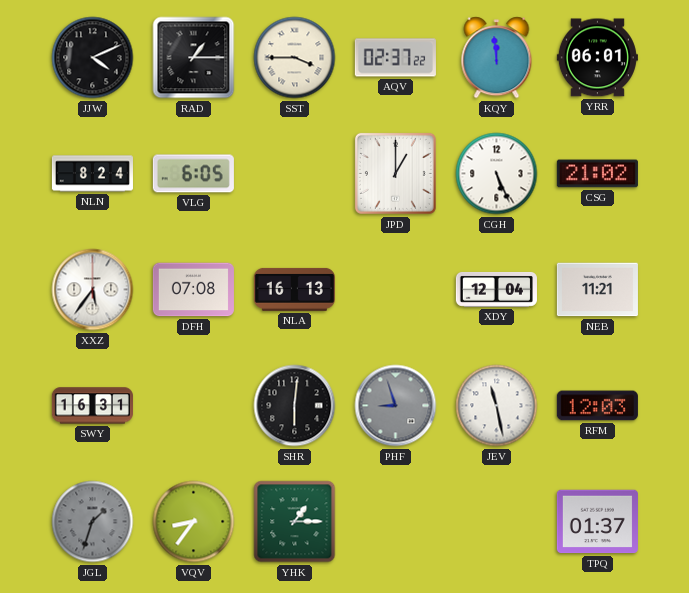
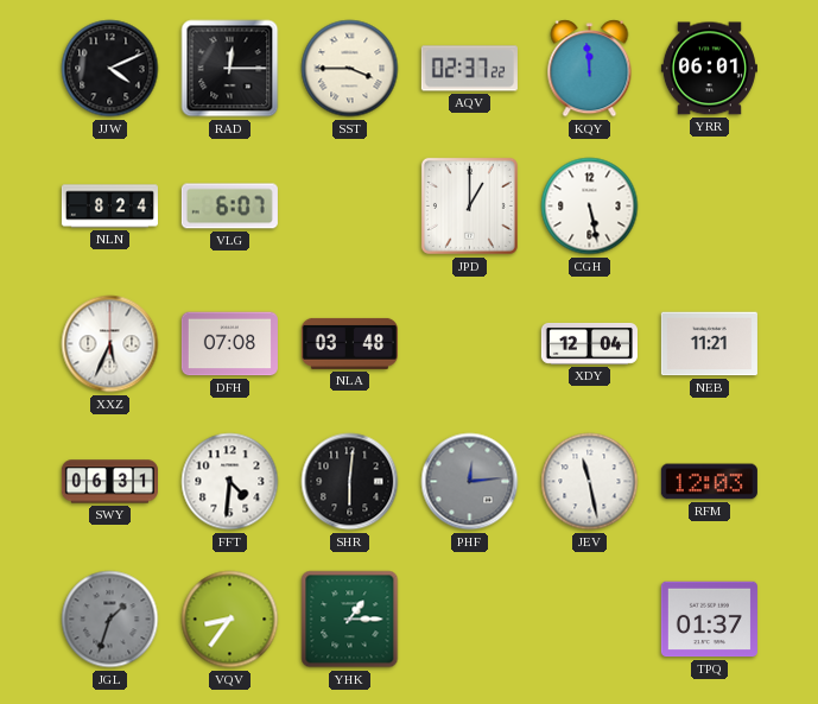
RAD: 1:15 -> 12:15 (230, 69)
VLG: 6:05 -> 6:07 (229, 207)
CGH: 5:26 -> 5:28 (590, 207)
CSG: 21:02 -> none (597, 174)
XXZ: 5:36 -> 5:34 (110, 344)
NLA: 16:13 -> 03:48 (349, 343)
SWY: 16:31 -> 06:31 (109, 482)
FFT: none -> 4:31 (230, 482)
PHF: 8:57 -> 12:14 (470, 482)
